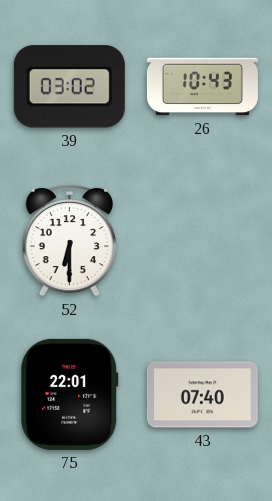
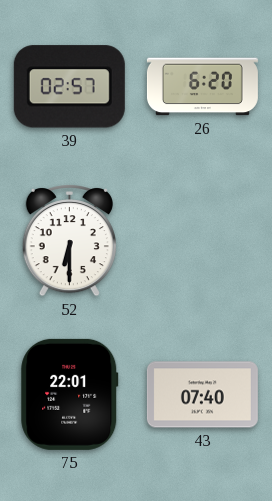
39: 03:02 -> 02:57 (69, 87)
26: 10:43 -> 6:20 (202, 87)
